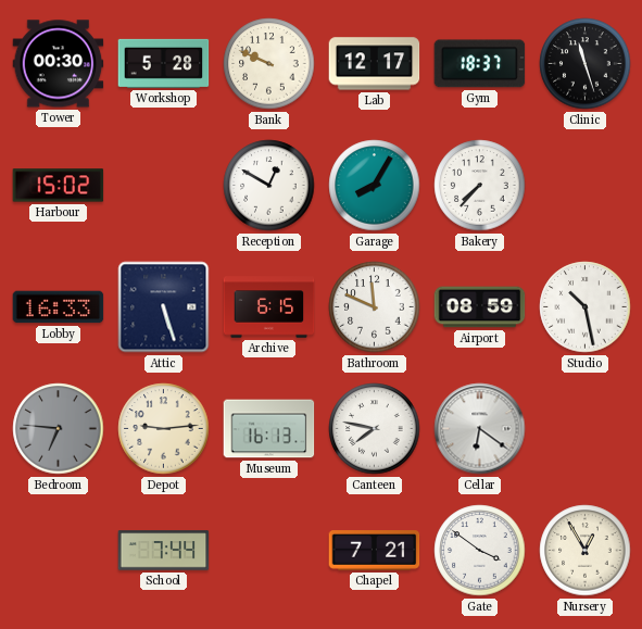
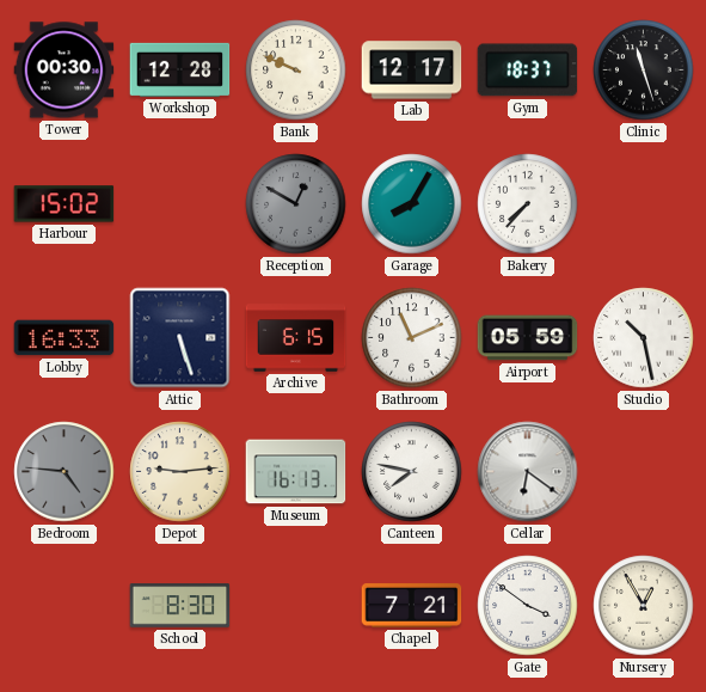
Workshop: 5:28 -> 12:28 (180, 69)
Reception dial: white -> grey (296, 204)
Bathroom: 11:49 -> 11:11 (412, 338)
Airport: 08:59 -> 05:59 (528, 338)
Bedroom: 6:46 -> 4:46 (65, 472)
School: 7:44 -> 8:30 (180, 606)
